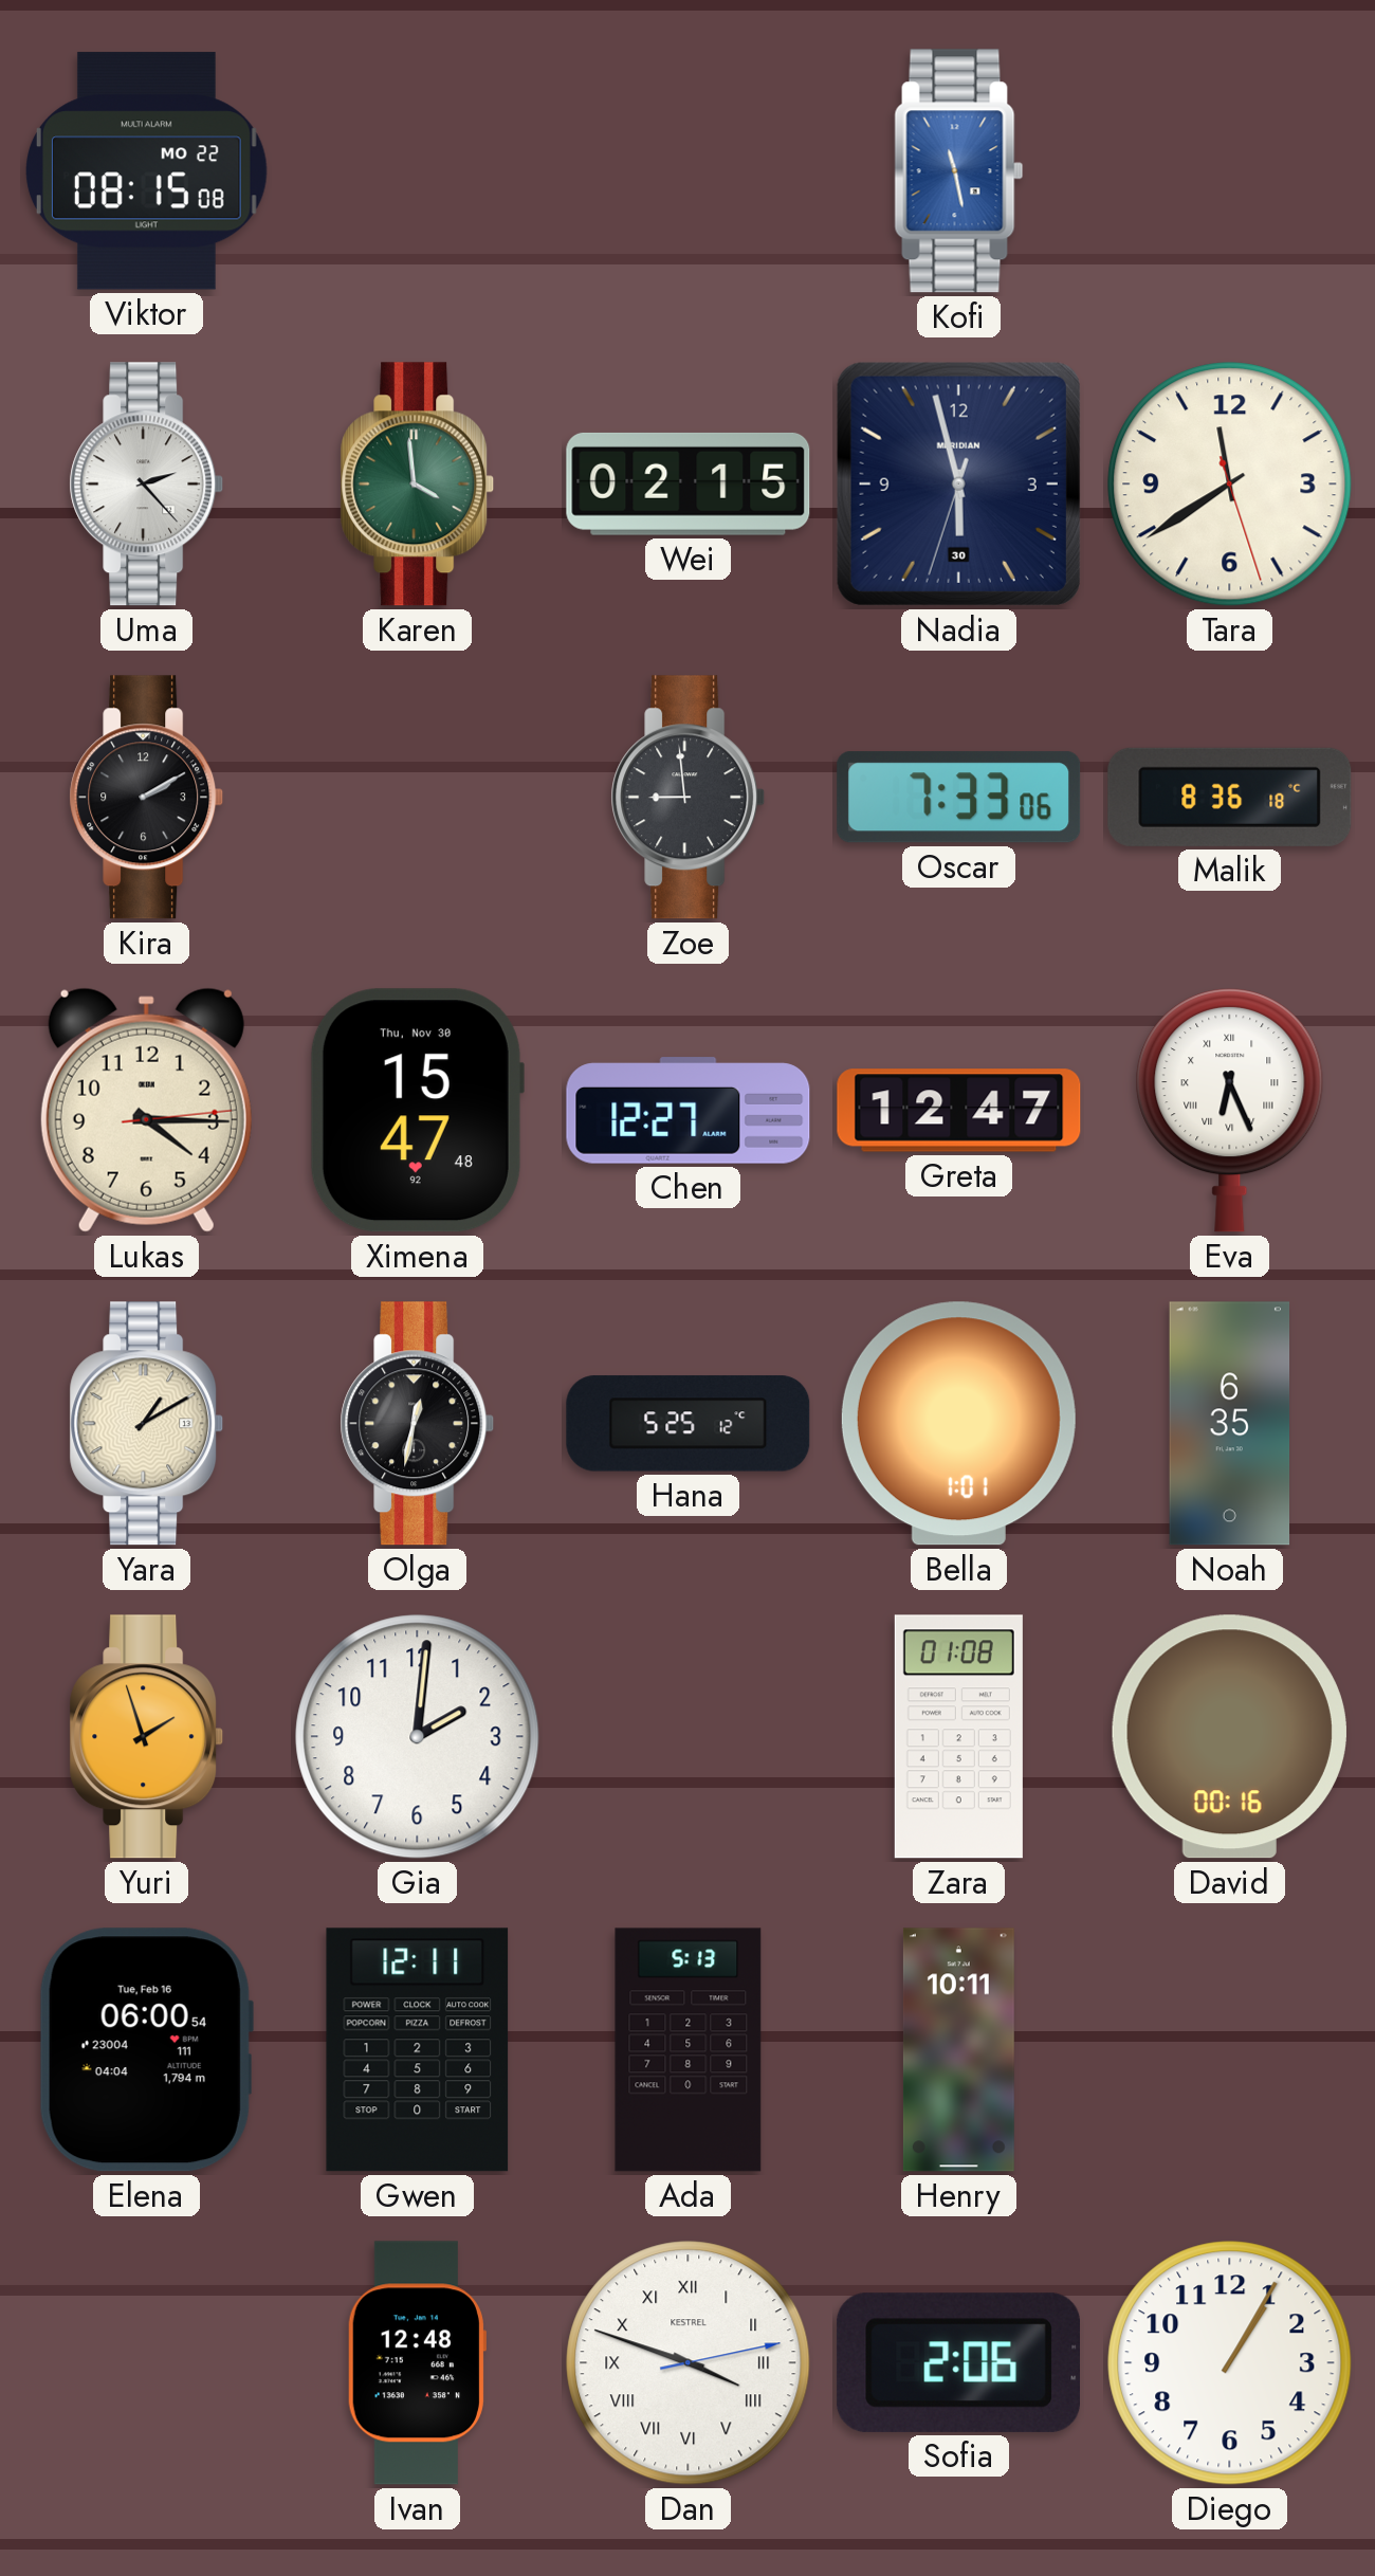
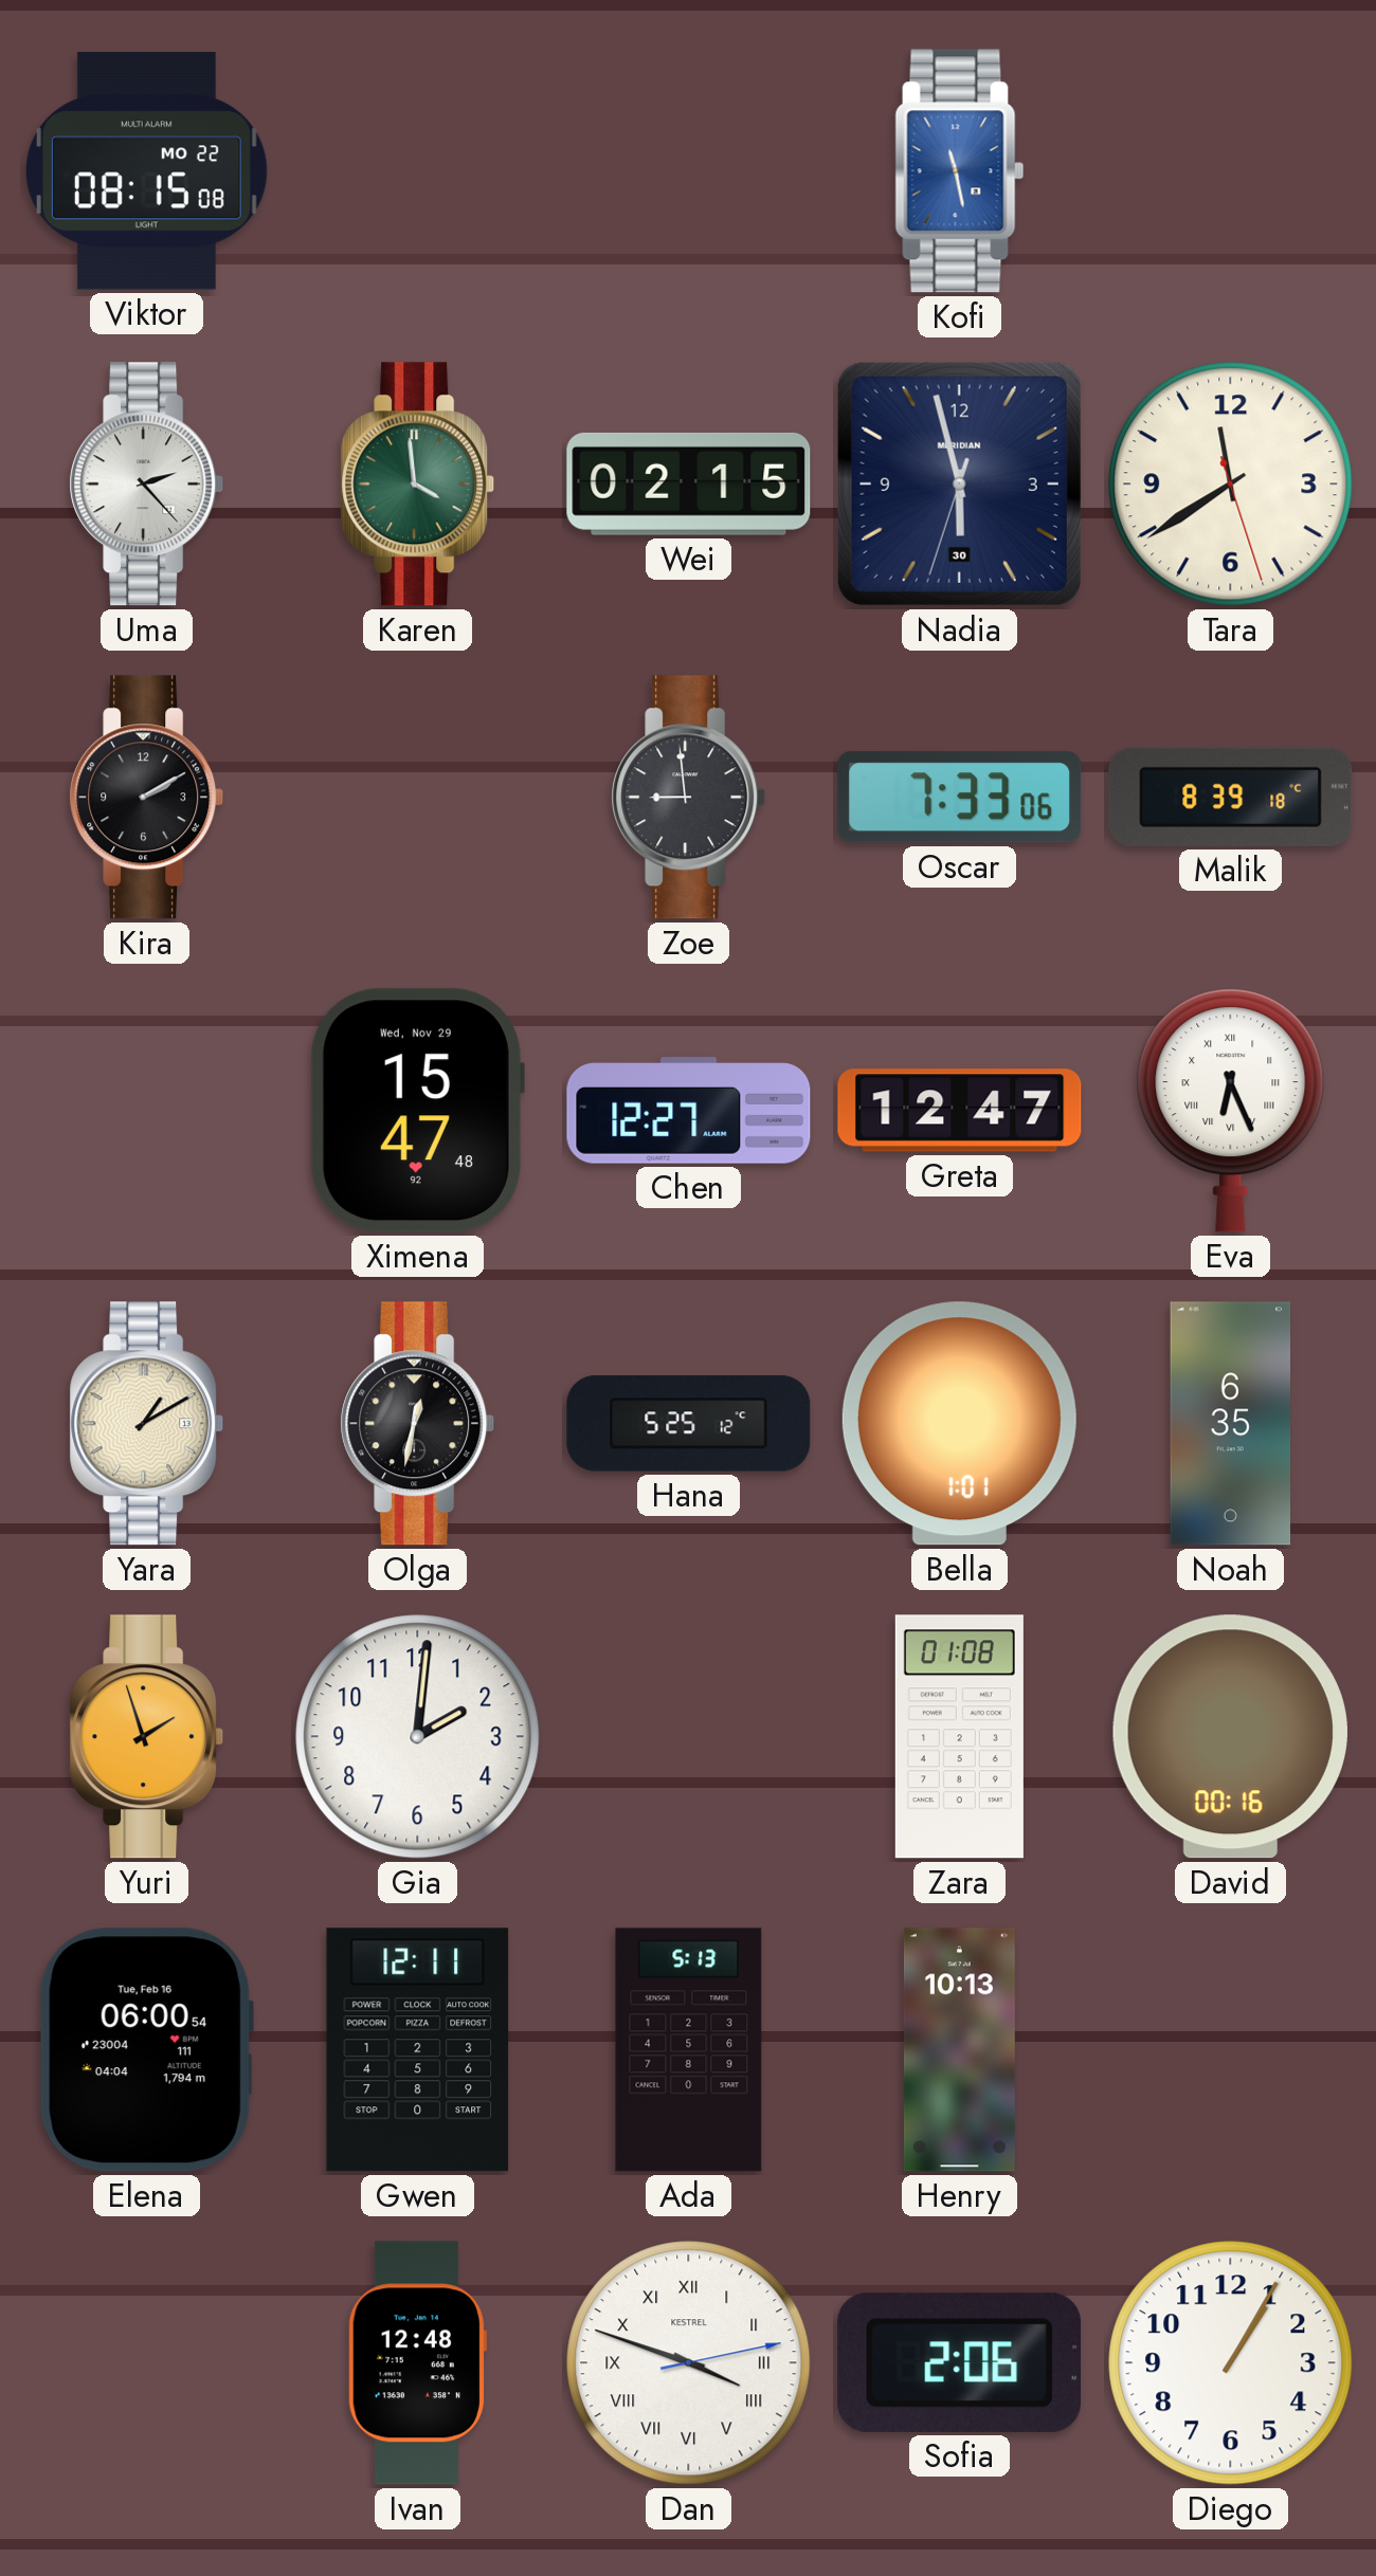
Malik: 8:36 -> 8:39 (1231, 797)
Lukas: 4:15 -> none (146, 1110)
Ximena date: Thu, Nov 30 -> Wed, Nov 29 (417, 1111)
Henry: 10:11 -> 10:13 (959, 2050)
